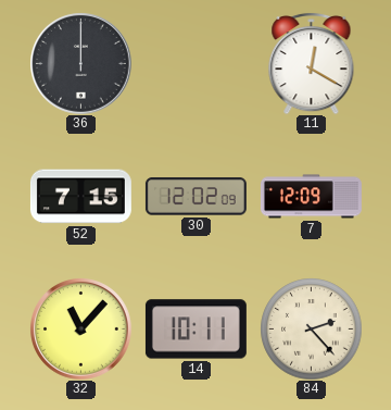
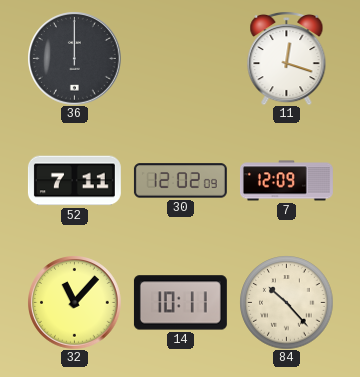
11: 12:20 -> 12:18 (287, 58)
52: 7:15 -> 7:11 (74, 181)
84: 2:23 -> 10:23 (286, 302)
